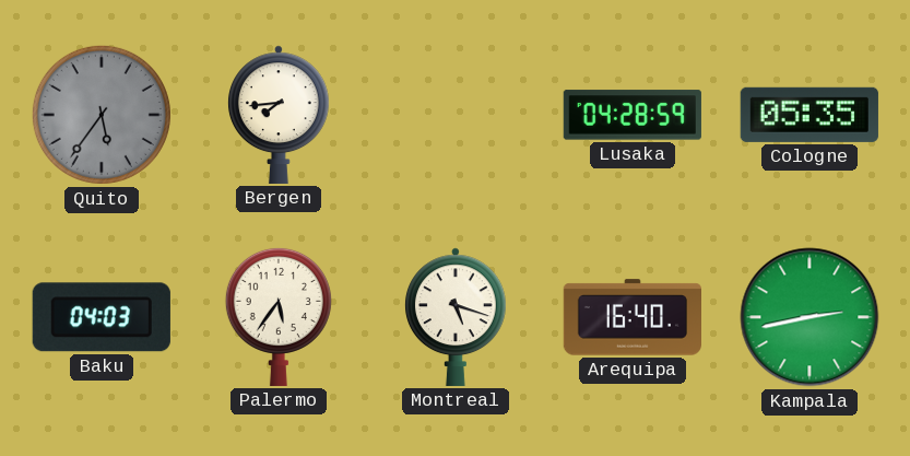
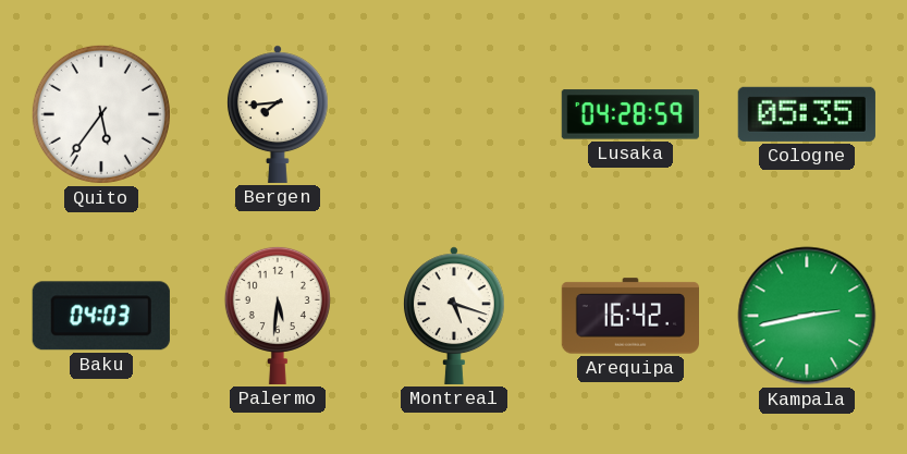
Quito dial: grey -> white (101, 114)
Palermo: 5:36 -> 5:31 (278, 315)
Arequipa: 16:40 -> 16:42 (629, 316)
